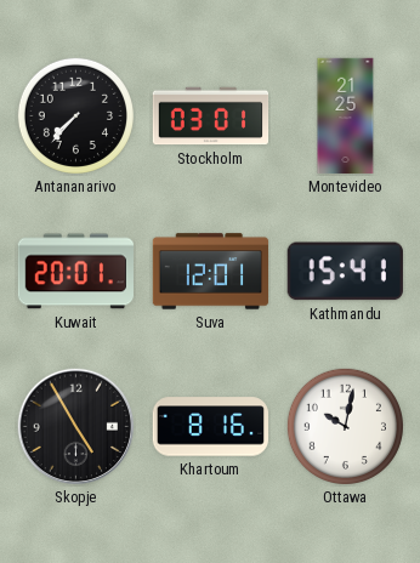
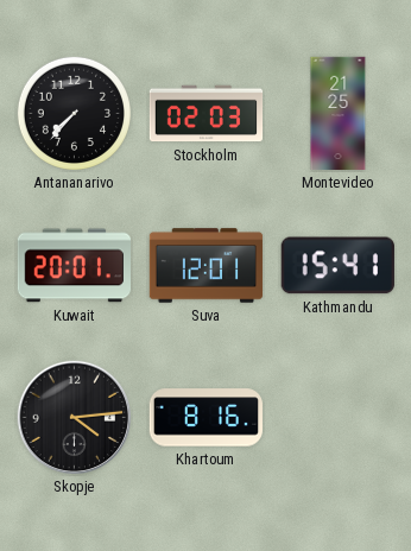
Stockholm: 03:01 -> 02:03 (207, 114)
Skopje: 4:55 -> 4:14 (75, 418)
Ottawa: 10:02 -> none (345, 426)
